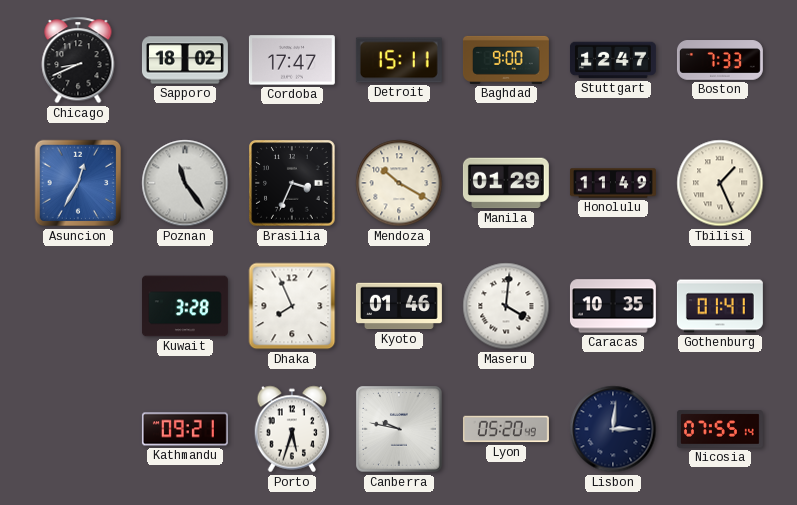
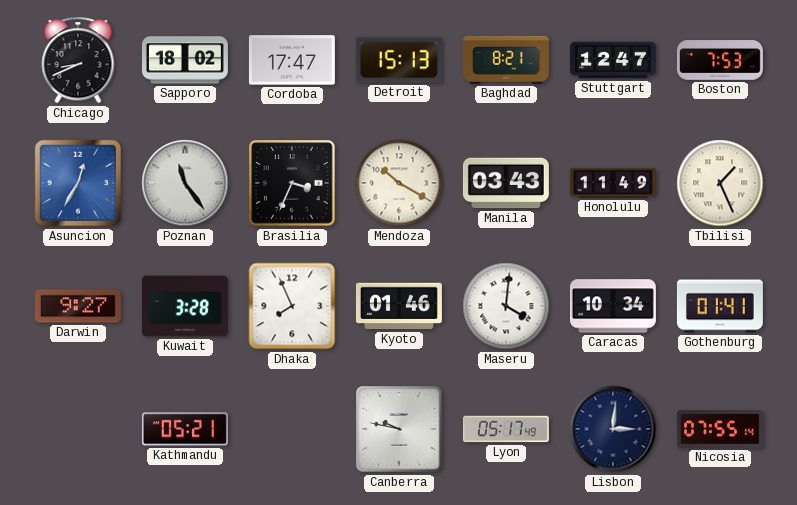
Detroit: 15:11 -> 15:13 (399, 60)
Baghdad: 9:00 -> 8:21 (506, 60)
Boston: 7:33 -> 7:53 (720, 60)
Manila: 01:29 -> 03:43 (506, 183)
Darwin: none -> 9:27 (78, 306)
Caracas: 10:35 -> 10:34 (613, 306)
Kathmandu: 09:21 -> 05:21 (185, 429)
Porto: 5:33 -> none (292, 429)
Lyon: 05:20 -> 05:17 (506, 429)
